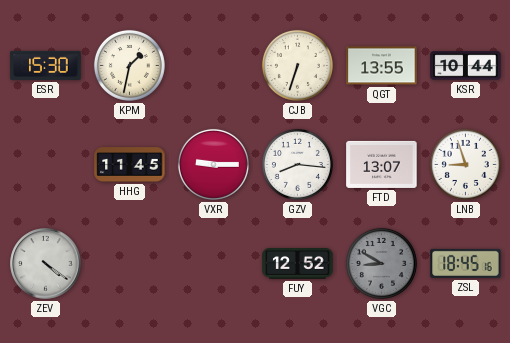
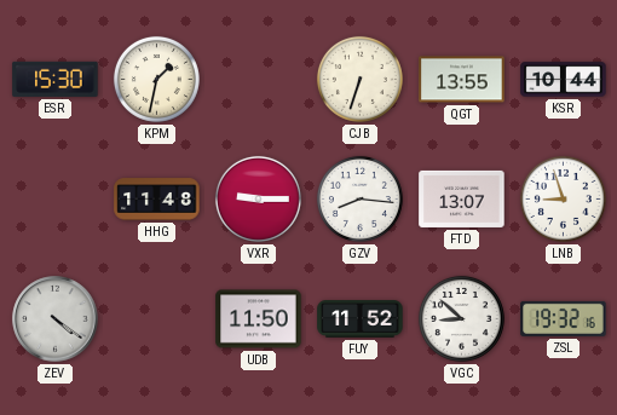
HHG: 11:45 -> 11:48 (157, 200)
UDB: none -> 11:50 (259, 319)
FUY: 12:52 -> 11:52 (361, 319)
VGC: 8:50 -> 8:52 (461, 318)
VGC dial: grey -> white (461, 318)
ZSL: 18:45 -> 19:32 (564, 318)
